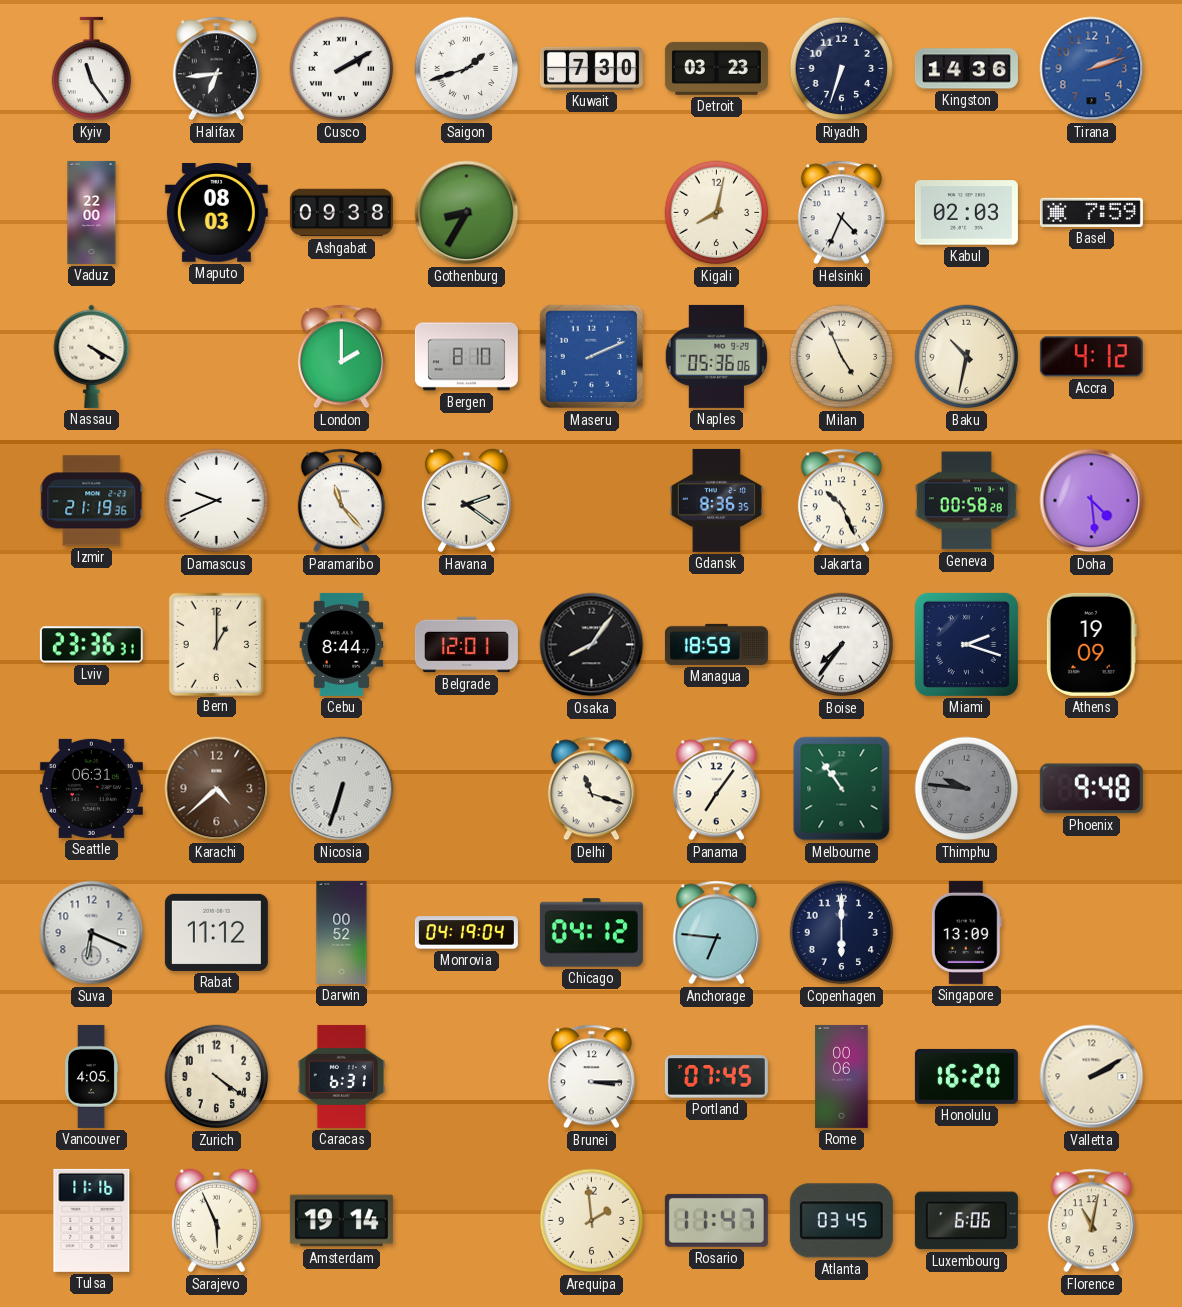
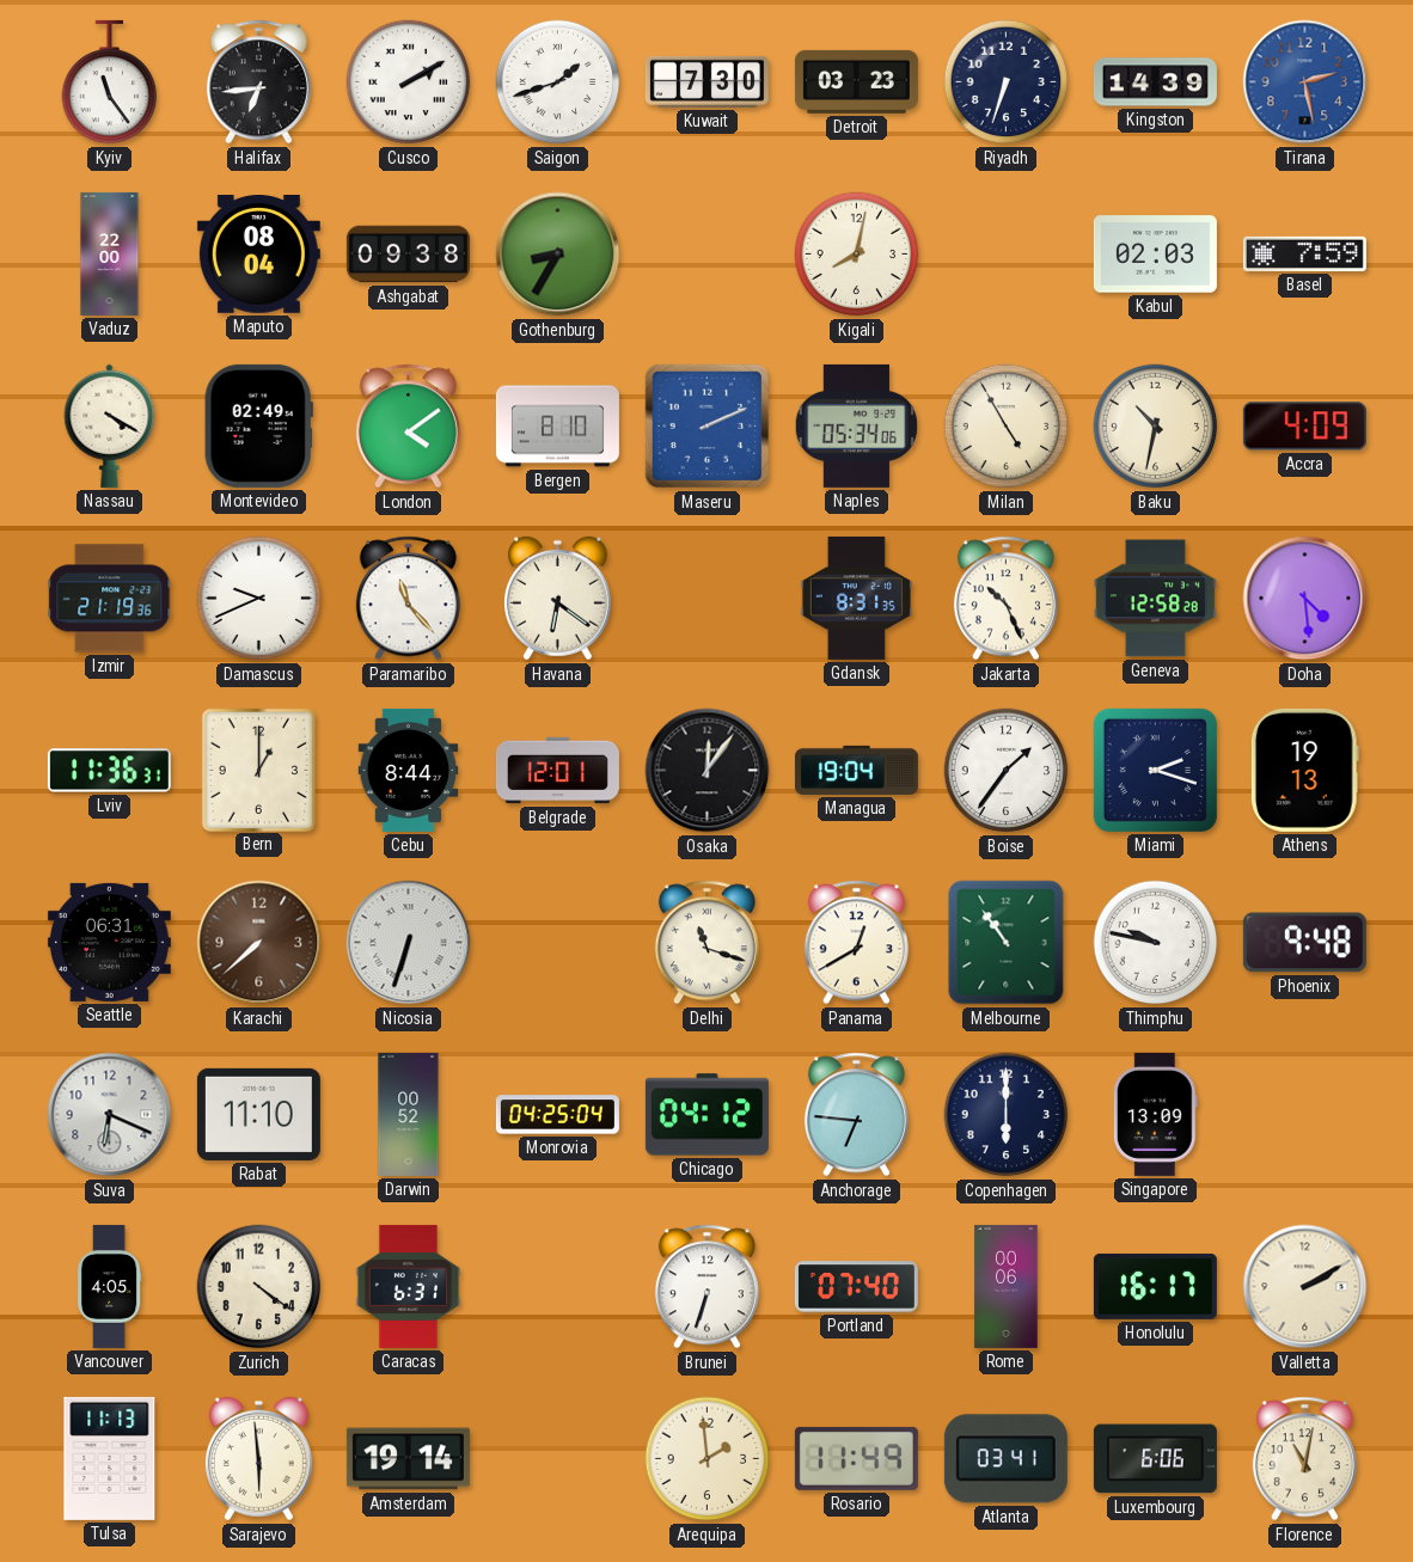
Kingston: 14:36 -> 14:39 (1155, 82)
Tirana: 2:12 -> 2:28 (1305, 82)
Maputo: 08:03 -> 08:04 (258, 255)
Helsinki: 4:34 -> none (841, 213)
Montevideo: none -> 02:49 (258, 425)
London: 2:00 -> 4:09 (408, 427)
Naples: 05:36 -> 05:34 (856, 425)
Milan: 4:56 -> 4:55 (1007, 427)
Accra: 4:12 -> 4:09 (1304, 427)
Havana: 2:21 -> 6:21 (557, 599)
Gdansk: 8:36 -> 8:31 (856, 598)
Geneva: 00:58 -> 12:58 (1155, 599)
Lviv: 23:36 -> 11:36 (109, 771)
Osaka: 8:06 -> 12:06 (708, 771)
Managua: 18:59 -> 19:04 (856, 770)
Boise: 7:36 -> 1:36 (1007, 771)
Athens: 19:09 -> 19:13 (1304, 770)
Karachi: 4:38 -> 7:38 (259, 943)
Panama: 7:06 -> 12:40 (856, 943)
Thimphu: 9:46 -> 9:47 (1156, 943)
Thimphu dial: grey -> white (1156, 943)
Rabat: 11:12 -> 11:10 (258, 1114)
Monrovia: 04:19 -> 04:25 (557, 1115)
Brunei: 3:15 -> 6:33 (706, 1287)
Portland: 07:45 -> 07:40 (856, 1287)
Honolulu: 16:20 -> 16:17 (1155, 1286)
Tulsa: 11:16 -> 11:13 (110, 1458)
Sarajevo: 5:56 -> 5:59 (258, 1459)
Rosario: 11:47 -> 11:49 (856, 1458)
Atlanta: 03:45 -> 03:41 (1005, 1459)
